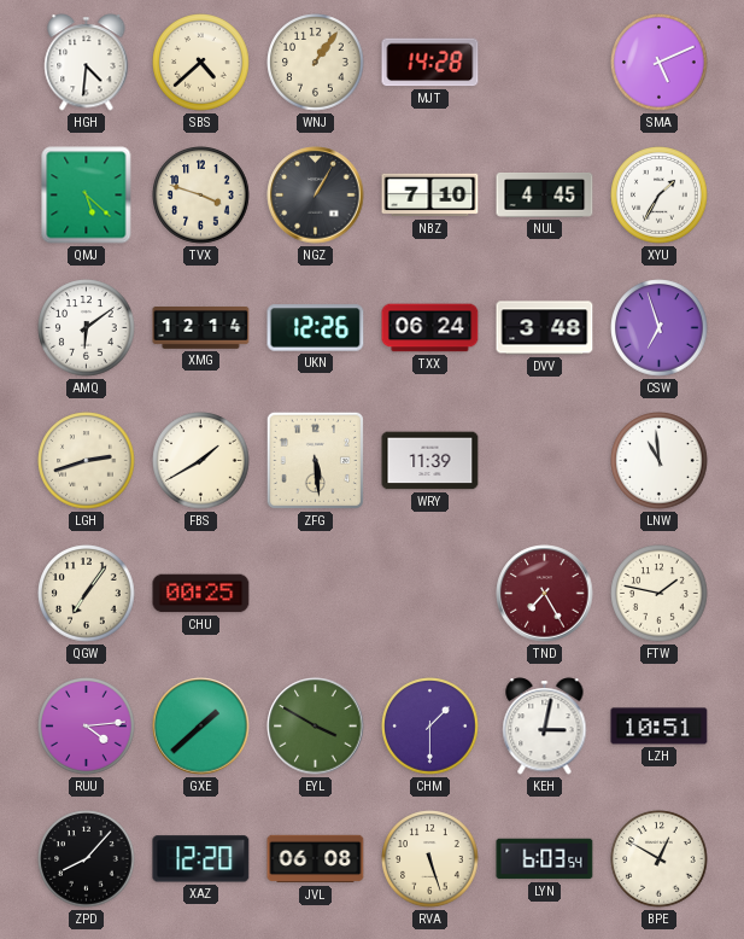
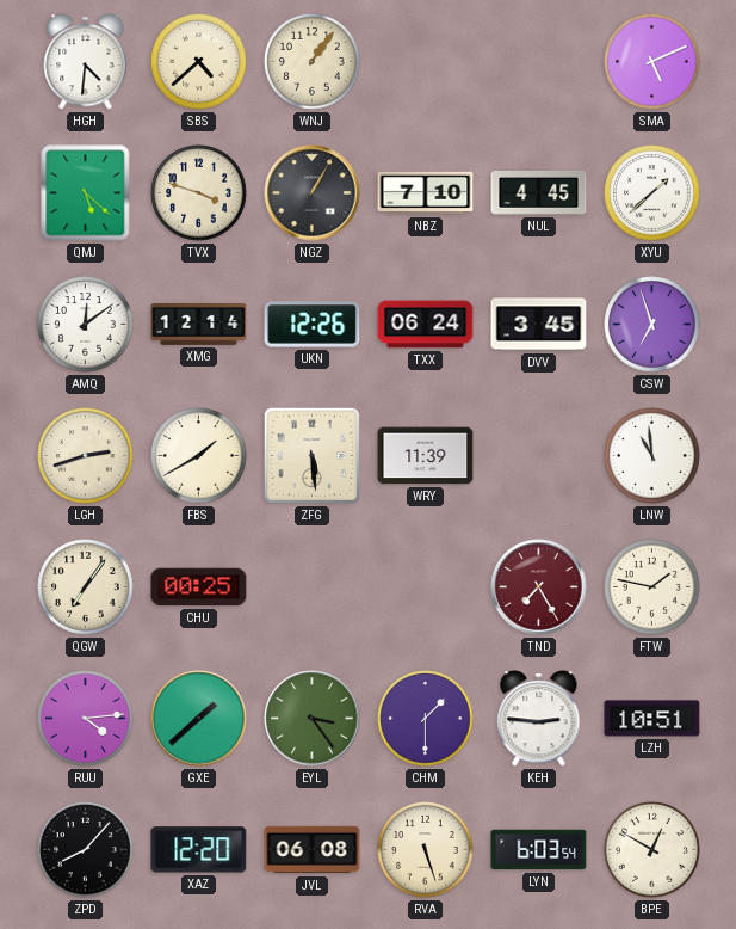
MJT: 14:28 -> none (430, 63)
XYU: 1:35 -> 1:38 (652, 193)
AMQ: 6:09 -> 12:09 (86, 325)
DVV: 3:48 -> 3:45 (539, 325)
EYL: 3:50 -> 3:24 (313, 719)
KEH: 3:02 -> 2:46 (539, 719)
